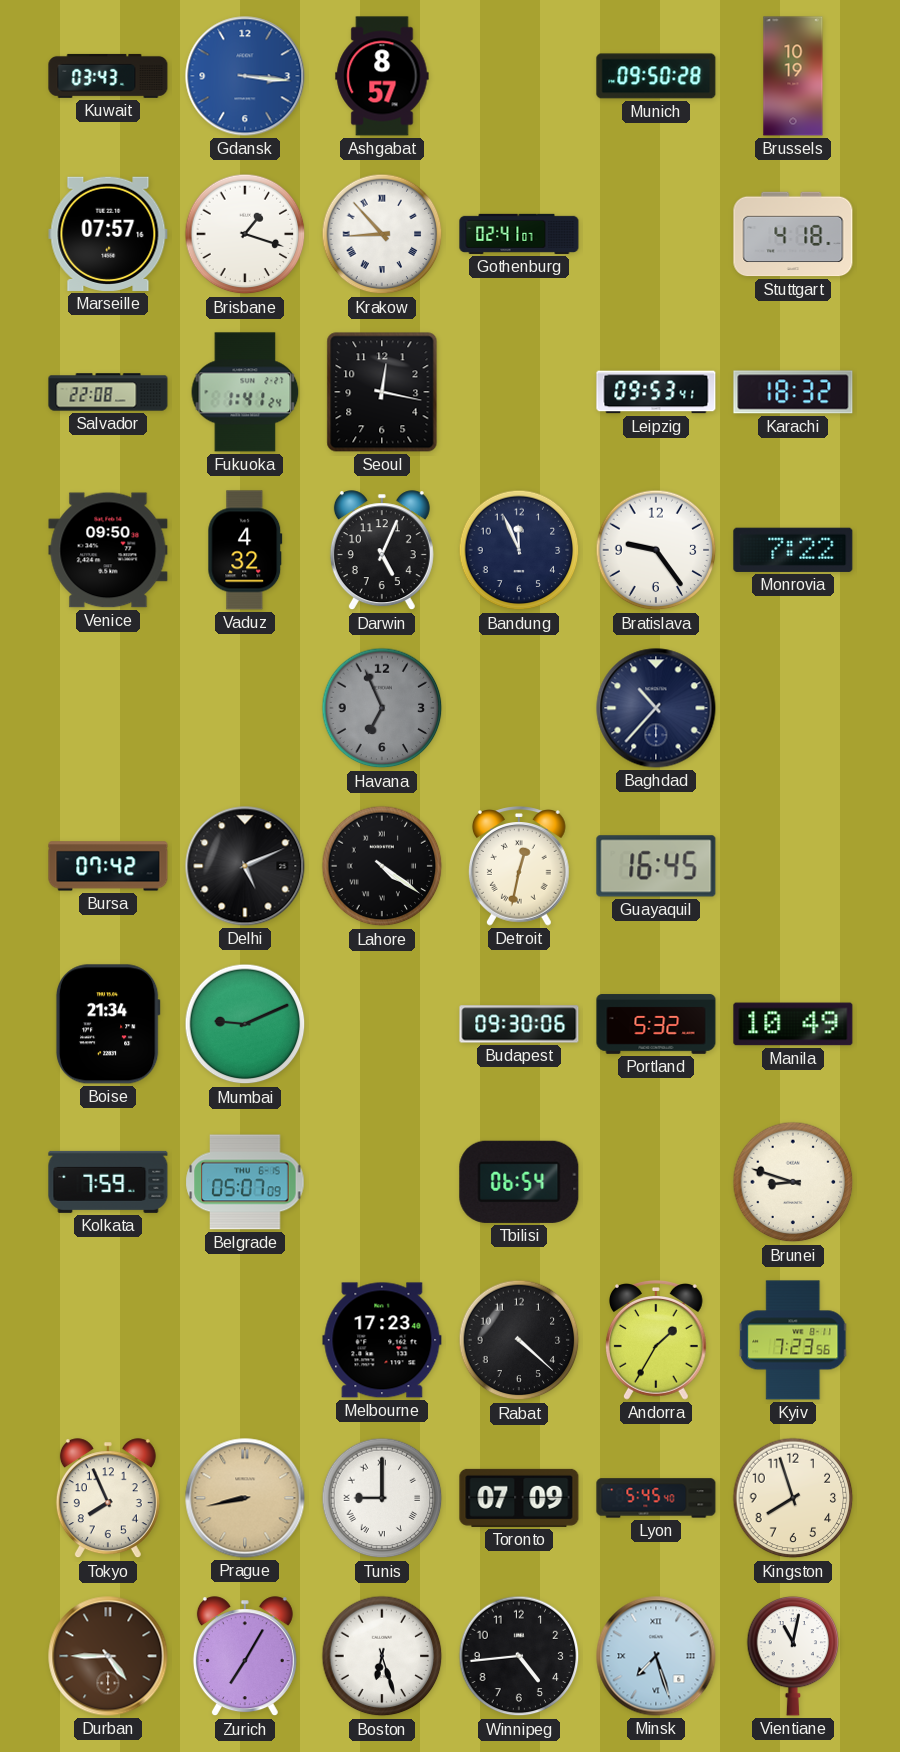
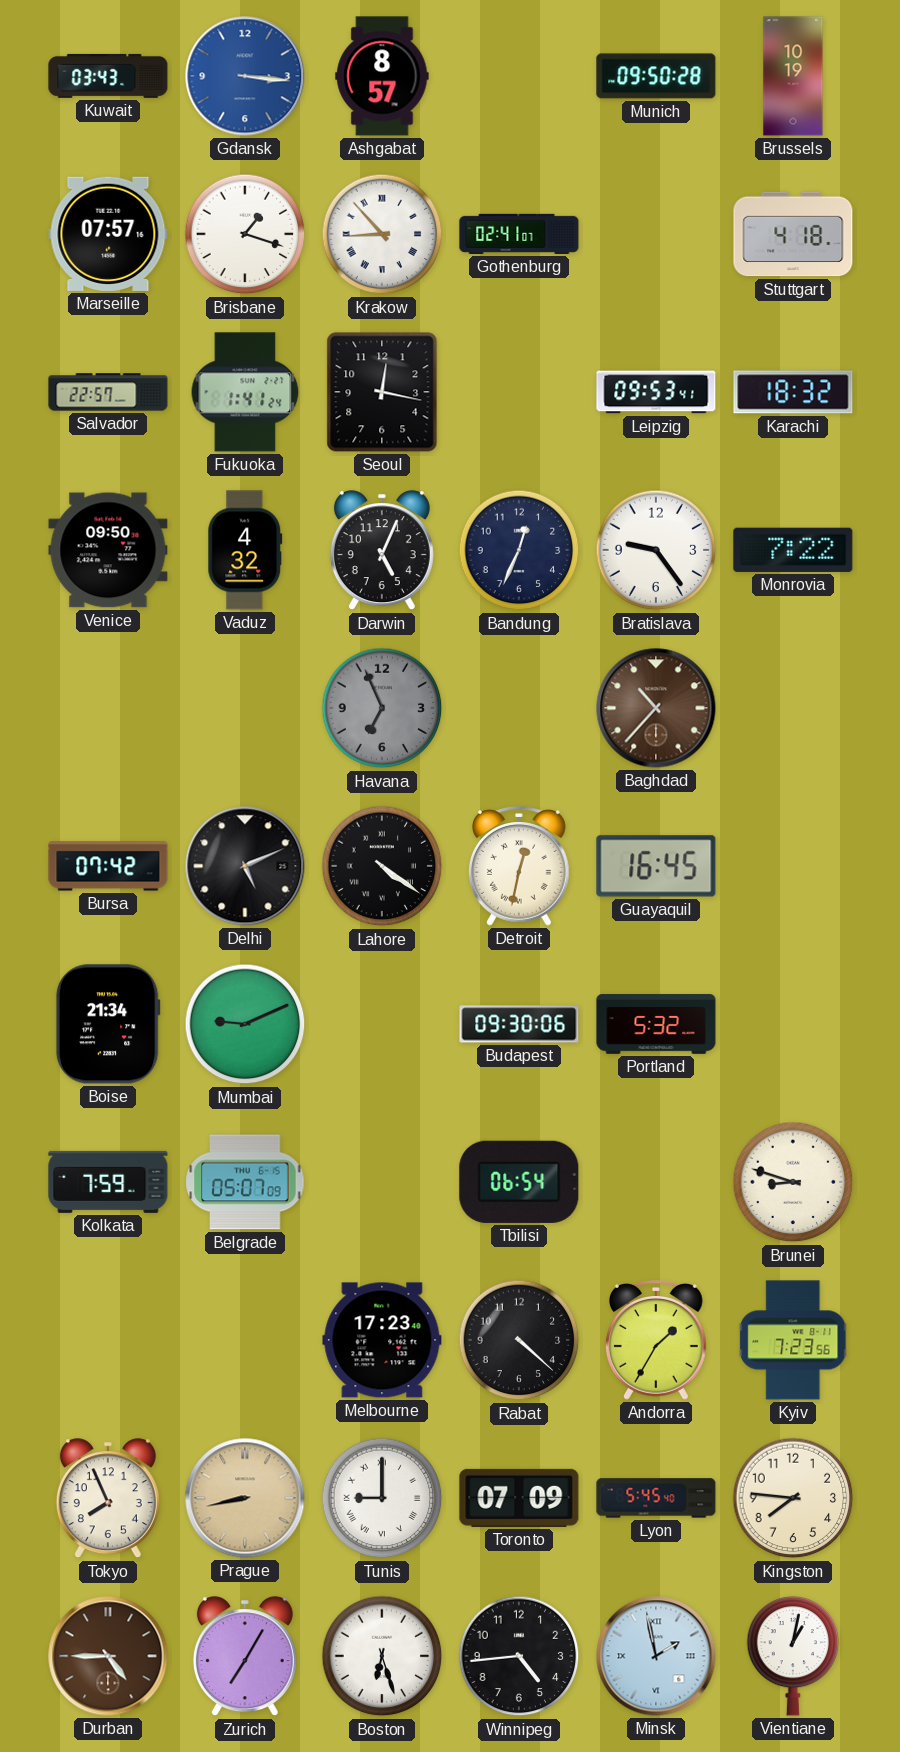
Salvador: 22:08 -> 22:57 (108, 392)
Bandung: 11:56 -> 12:34 (519, 550)
Baghdad dial: navy -> brown (656, 708)
Manila: 10:49 -> none (793, 1024)
Kingston: 7:57 -> 7:46 (793, 1498)
Minsk: 7:27 -> 1:58 (656, 1656)
Vientiane: 11:02 -> 1:02 (793, 1656)
